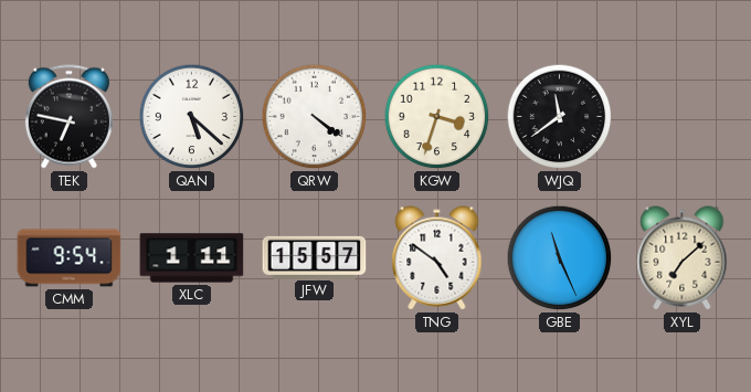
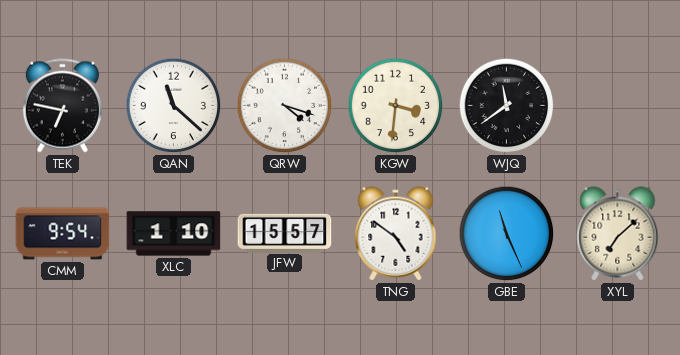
QAN: 5:22 -> 11:22 (174, 106)
QRW: 4:21 -> 4:18 (285, 106)
KGW: 3:33 -> 3:31 (396, 106)
XLC: 1:11 -> 1:10 (174, 234)
